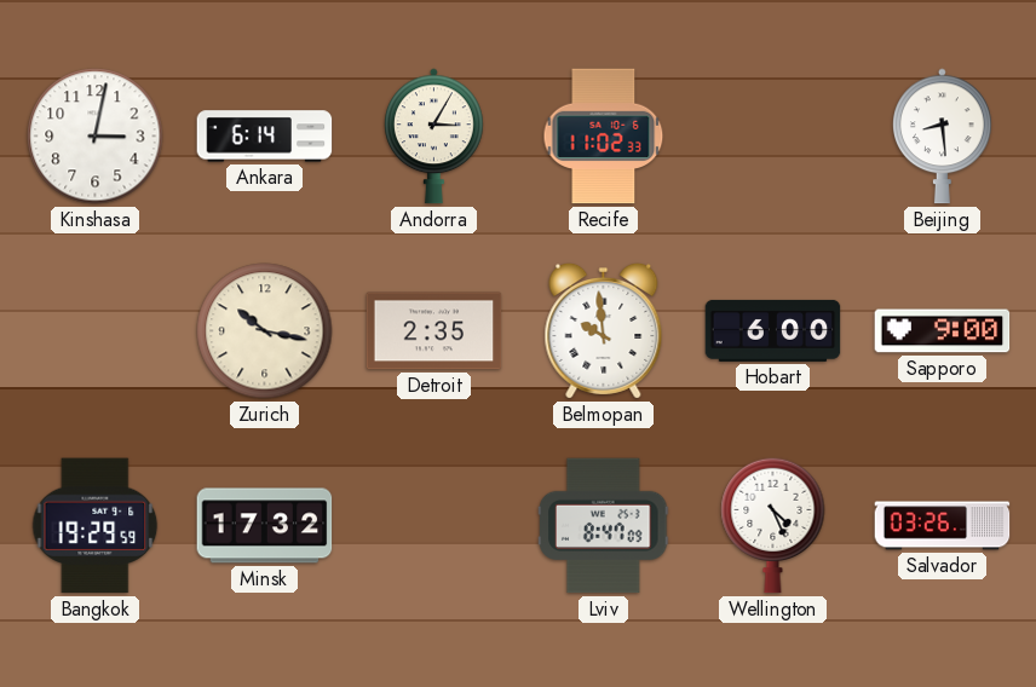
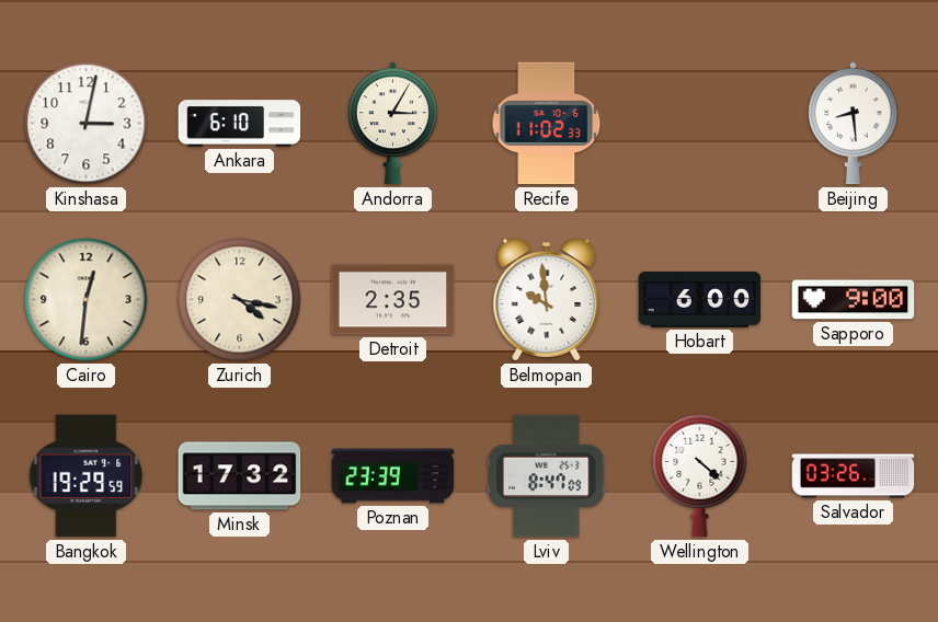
Ankara: 6:14 -> 6:10 (240, 124)
Cairo: none -> 12:31 (87, 300)
Zurich: 10:17 -> 4:17 (240, 300)
Poznan: none -> 23:39 (393, 476)
Wellington: 4:26 -> 4:22 (700, 475)
